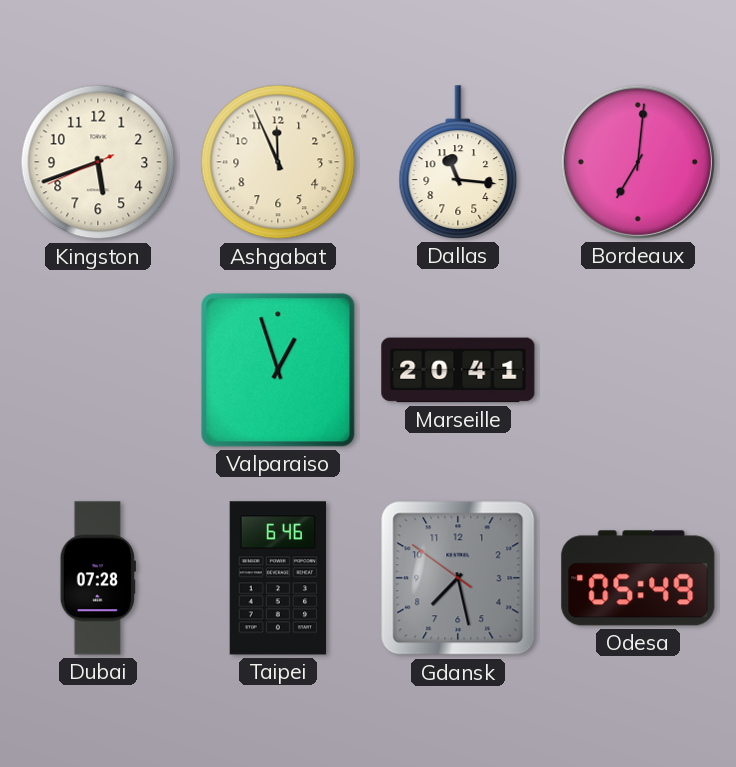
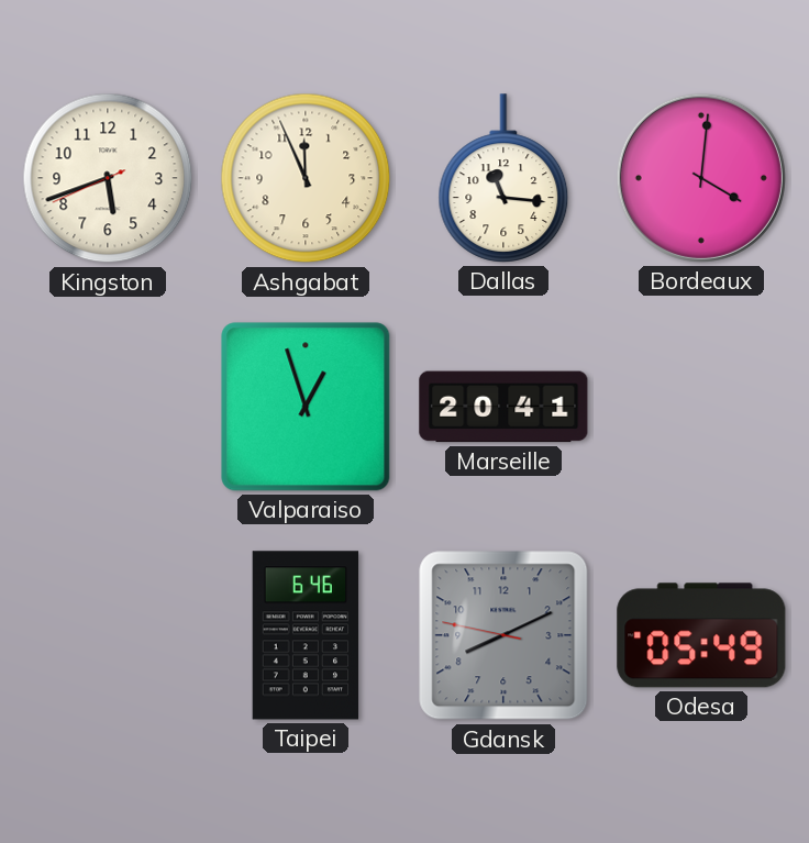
Bordeaux: 7:01 -> 4:01 (701, 178)
Dubai: 07:28 -> none (98, 578)
Gdansk: 7:27 -> 8:10 (503, 635)
